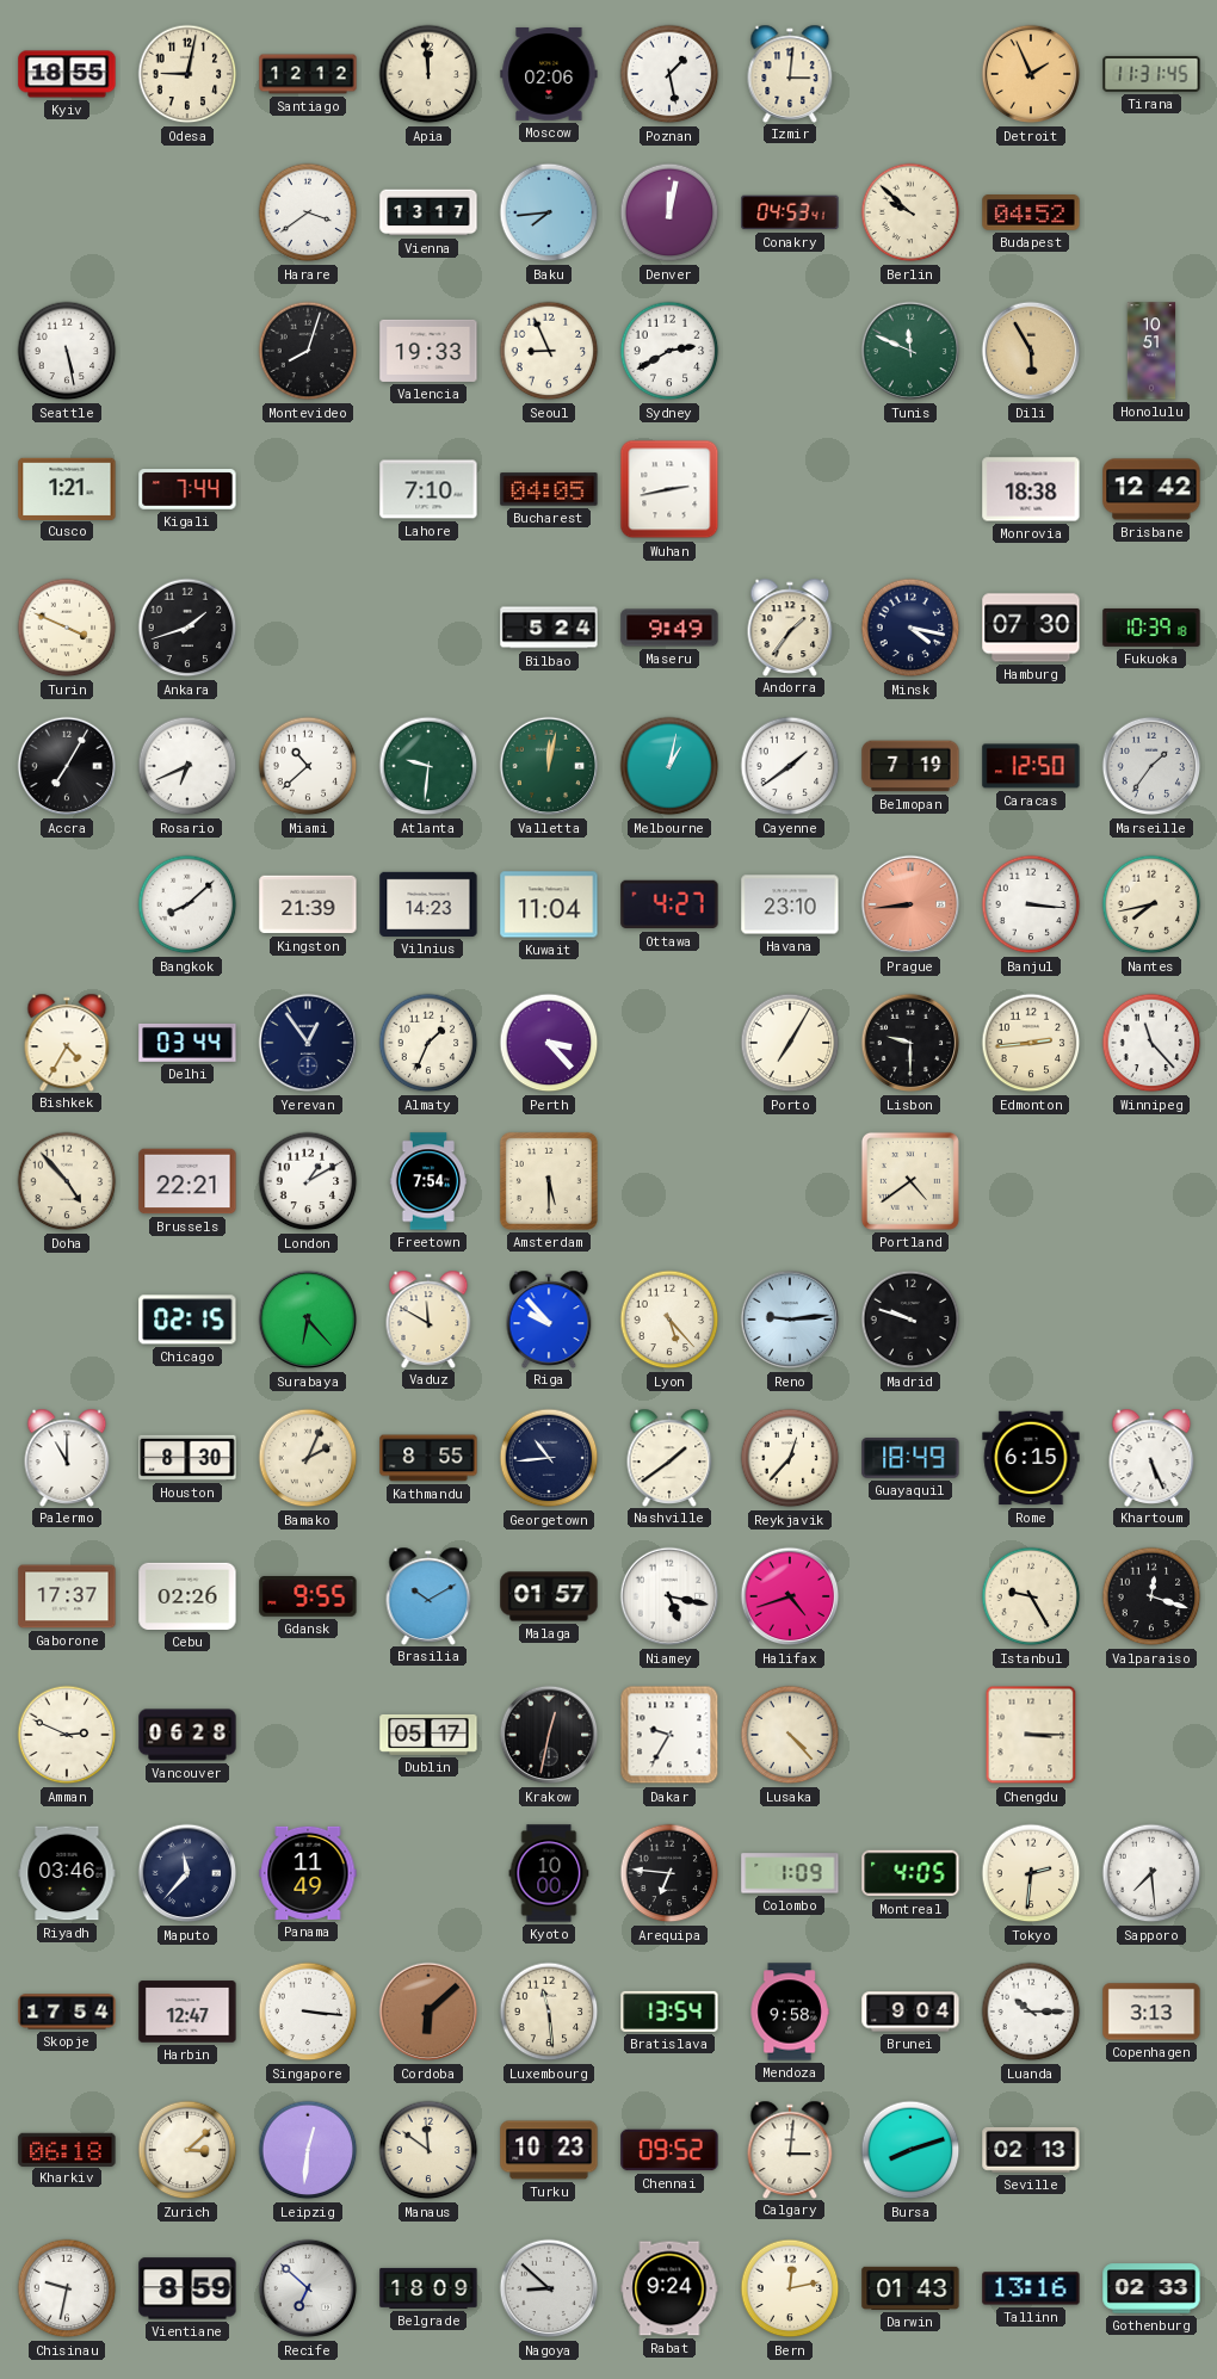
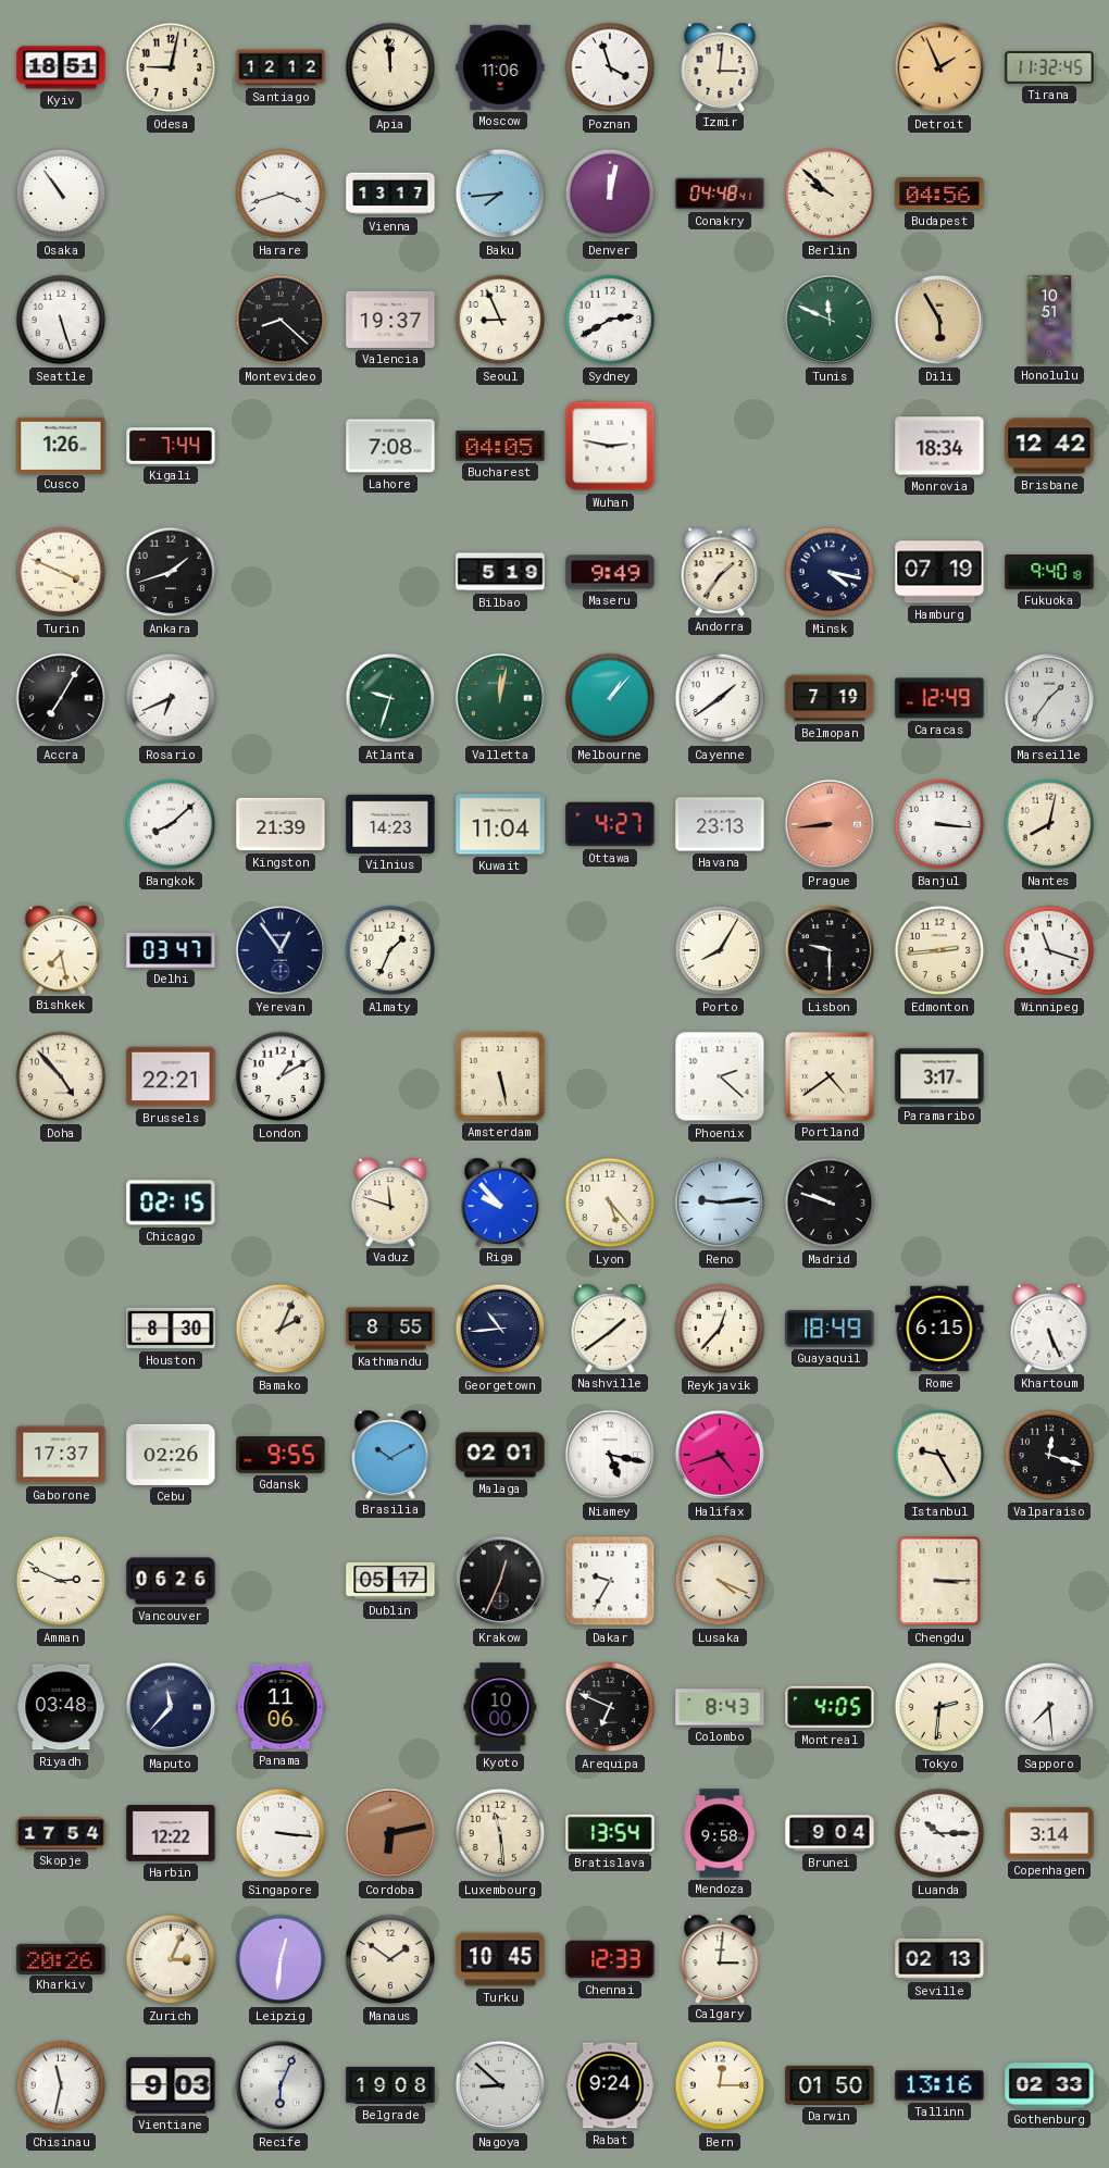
Kyiv: 18:55 -> 18:51 (61, 67)
Moscow: 02:06 -> 11:06 (500, 67)
Poznan: 1:28 -> 3:57 (610, 67)
Tirana: 11:31 -> 11:32 (1049, 67)
Osaka: none -> 10:54 (61, 194)
Harare: 3:39 -> 3:42 (281, 194)
Conakry: 04:53 -> 04:48 (720, 194)
Budapest: 04:52 -> 04:56 (939, 195)
Seattle: 5:28 -> 5:27 (61, 320)
Montevideo: 8:03 -> 8:22 (281, 320)
Valencia: 19:33 -> 19:37 (390, 320)
Cusco: 1:21 -> 1:26 (61, 445)
Lahore: 7:10 -> 7:08 (390, 446)
Wuhan: 2:43 -> 2:47 (610, 446)
Monrovia: 18:38 -> 18:34 (939, 446)
Bilbao: 5:24 -> 5:19 (500, 572)
Hamburg: 07:30 -> 07:19 (939, 572)
Fukuoka: 10:39 -> 9:40 (1049, 572)
Miami: 10:38 -> none (308, 766)
Atlanta: 9:31 -> 9:33 (390, 698)
Melbourne: 1:02 -> 1:07 (610, 698)
Caracas: 12:50 -> 12:49 (939, 698)
Havana: 23:10 -> 23:13 (720, 824)
Nantes: 7:43 -> 8:02 (1049, 824)
Bishkek: 4:35 -> 7:28 (61, 949)
Delhi: 03:44 -> 03:47 (171, 950)
Perth: 3:23 -> none (549, 1043)
Porto: 7:05 -> 8:05 (720, 950)
Winnipeg: 11:23 -> 11:18 (1049, 950)
Freetown: 7:54 -> none (428, 1181)
Amsterdam: 5:30 -> 5:28 (500, 1076)
Phoenix: none -> 2:22 (720, 1076)
Paramaribo: none -> 3:17 (939, 1076)
Surabaya: 6:23 -> none (308, 1320)
Vaduz: 11:50 -> 11:48 (390, 1201)
Palermo: 11:00 -> none (67, 1457)
Malaga: 01:57 -> 02:01 (500, 1455)
Vancouver: 06:28 -> 06:26 (171, 1581)
Krakow: 12:32 -> 12:34 (500, 1581)
Lusaka: 4:23 -> 4:19 (720, 1581)
Riyadh: 03:46 -> 03:48 (61, 1707)
Panama: 11:49 -> 11:06 (281, 1707)
Arequipa: 6:46 -> 6:49 (610, 1707)
Colombo: 1:09 -> 8:43 (720, 1707)
Harbin: 12:47 -> 12:22 (171, 1833)
Cordoba: 6:08 -> 6:13 (390, 1833)
Copenhagen: 3:13 -> 3:14 (1049, 1833)
Kharkiv: 06:18 -> 20:26 (61, 1958)
Zurich: 3:08 -> 3:04 (171, 1959)
Manaus: 11:51 -> 1:51 (390, 1959)
Turku: 10:23 -> 10:45 (500, 1959)
Chennai: 09:52 -> 12:33 (610, 1959)
Bursa: 8:12 -> none (910, 2150)
Chisinau: 9:32 -> 11:32 (61, 2085)
Vientiane: 8:59 -> 9:03 (171, 2085)
Recife: 6:52 -> 6:04 (281, 2085)
Belgrade: 18:09 -> 19:08 (390, 2085)
Bern: 12:13 -> 12:15 (720, 2085)
Darwin: 01:43 -> 01:50 (830, 2085)
